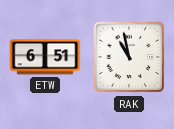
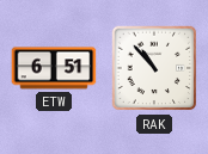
RAK: 10:58 -> 10:53 (154, 68)
